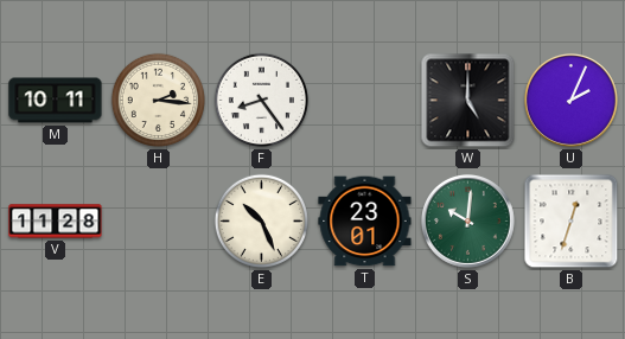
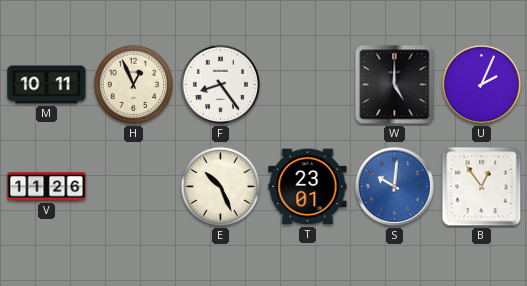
H: 2:16 -> 12:56 (133, 84)
V: 11:28 -> 11:26 (47, 187)
S dial: green -> blue (394, 186)
B: 12:33 -> 12:54 (482, 187)
